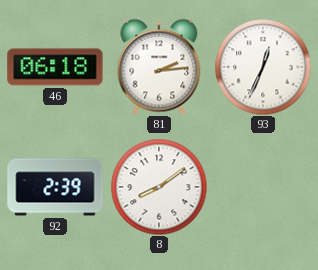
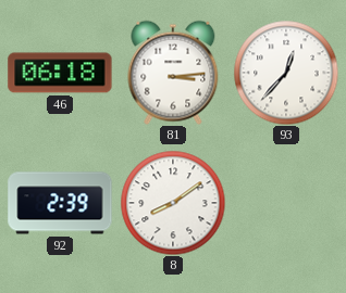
81: 2:14 -> 3:14 (173, 73)
93: 12:34 -> 12:37 (286, 73)
